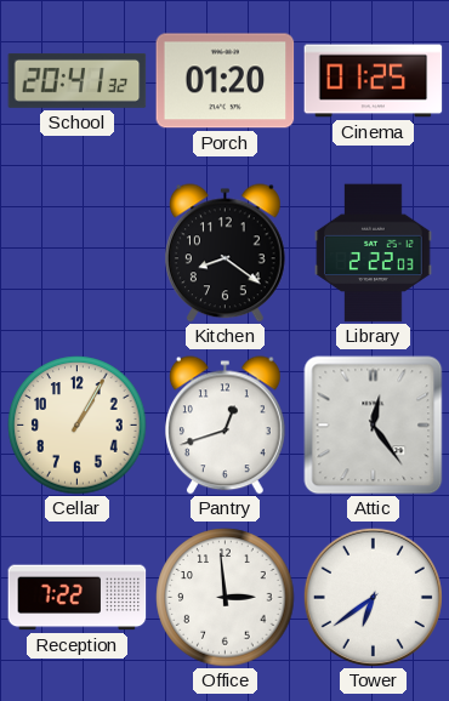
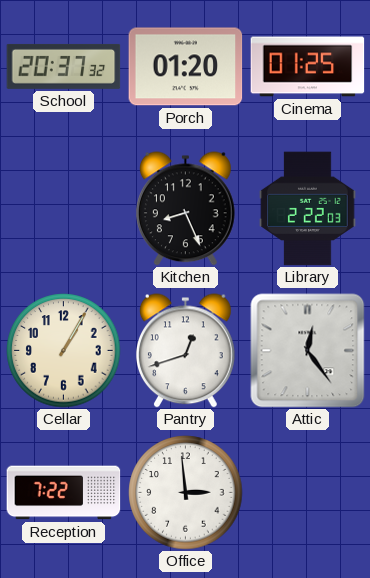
School: 20:41 -> 20:37 (64, 66)
Kitchen: 8:21 -> 8:26 (186, 209)
Tower: 6:39 -> none (373, 597)
